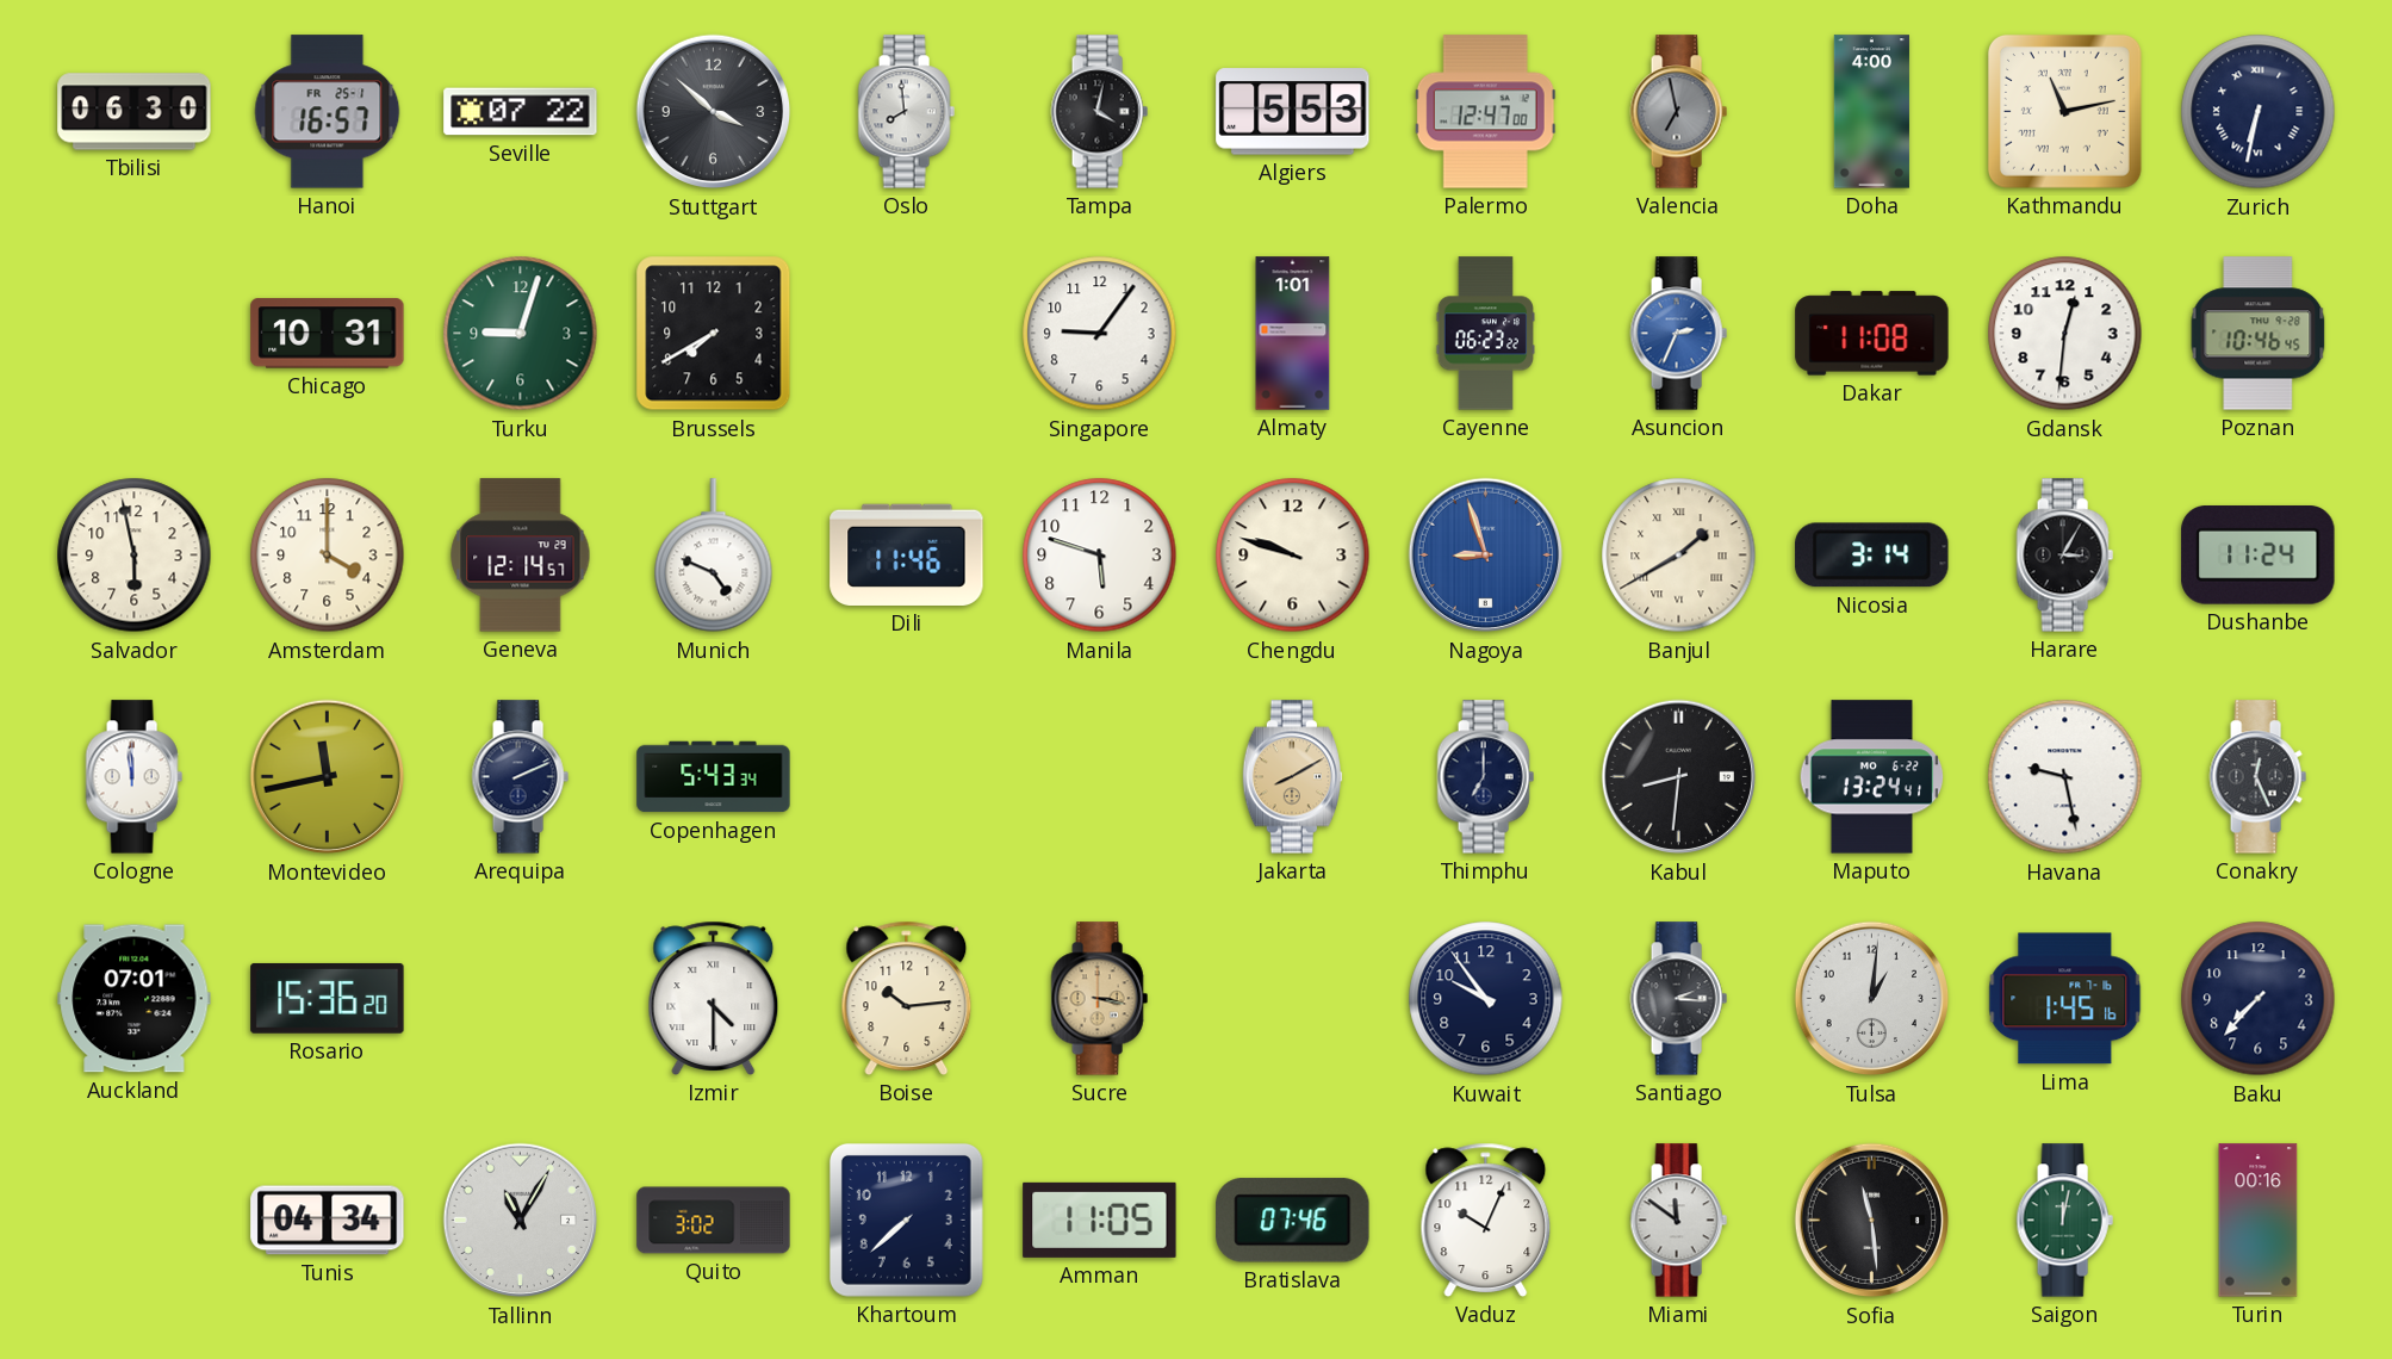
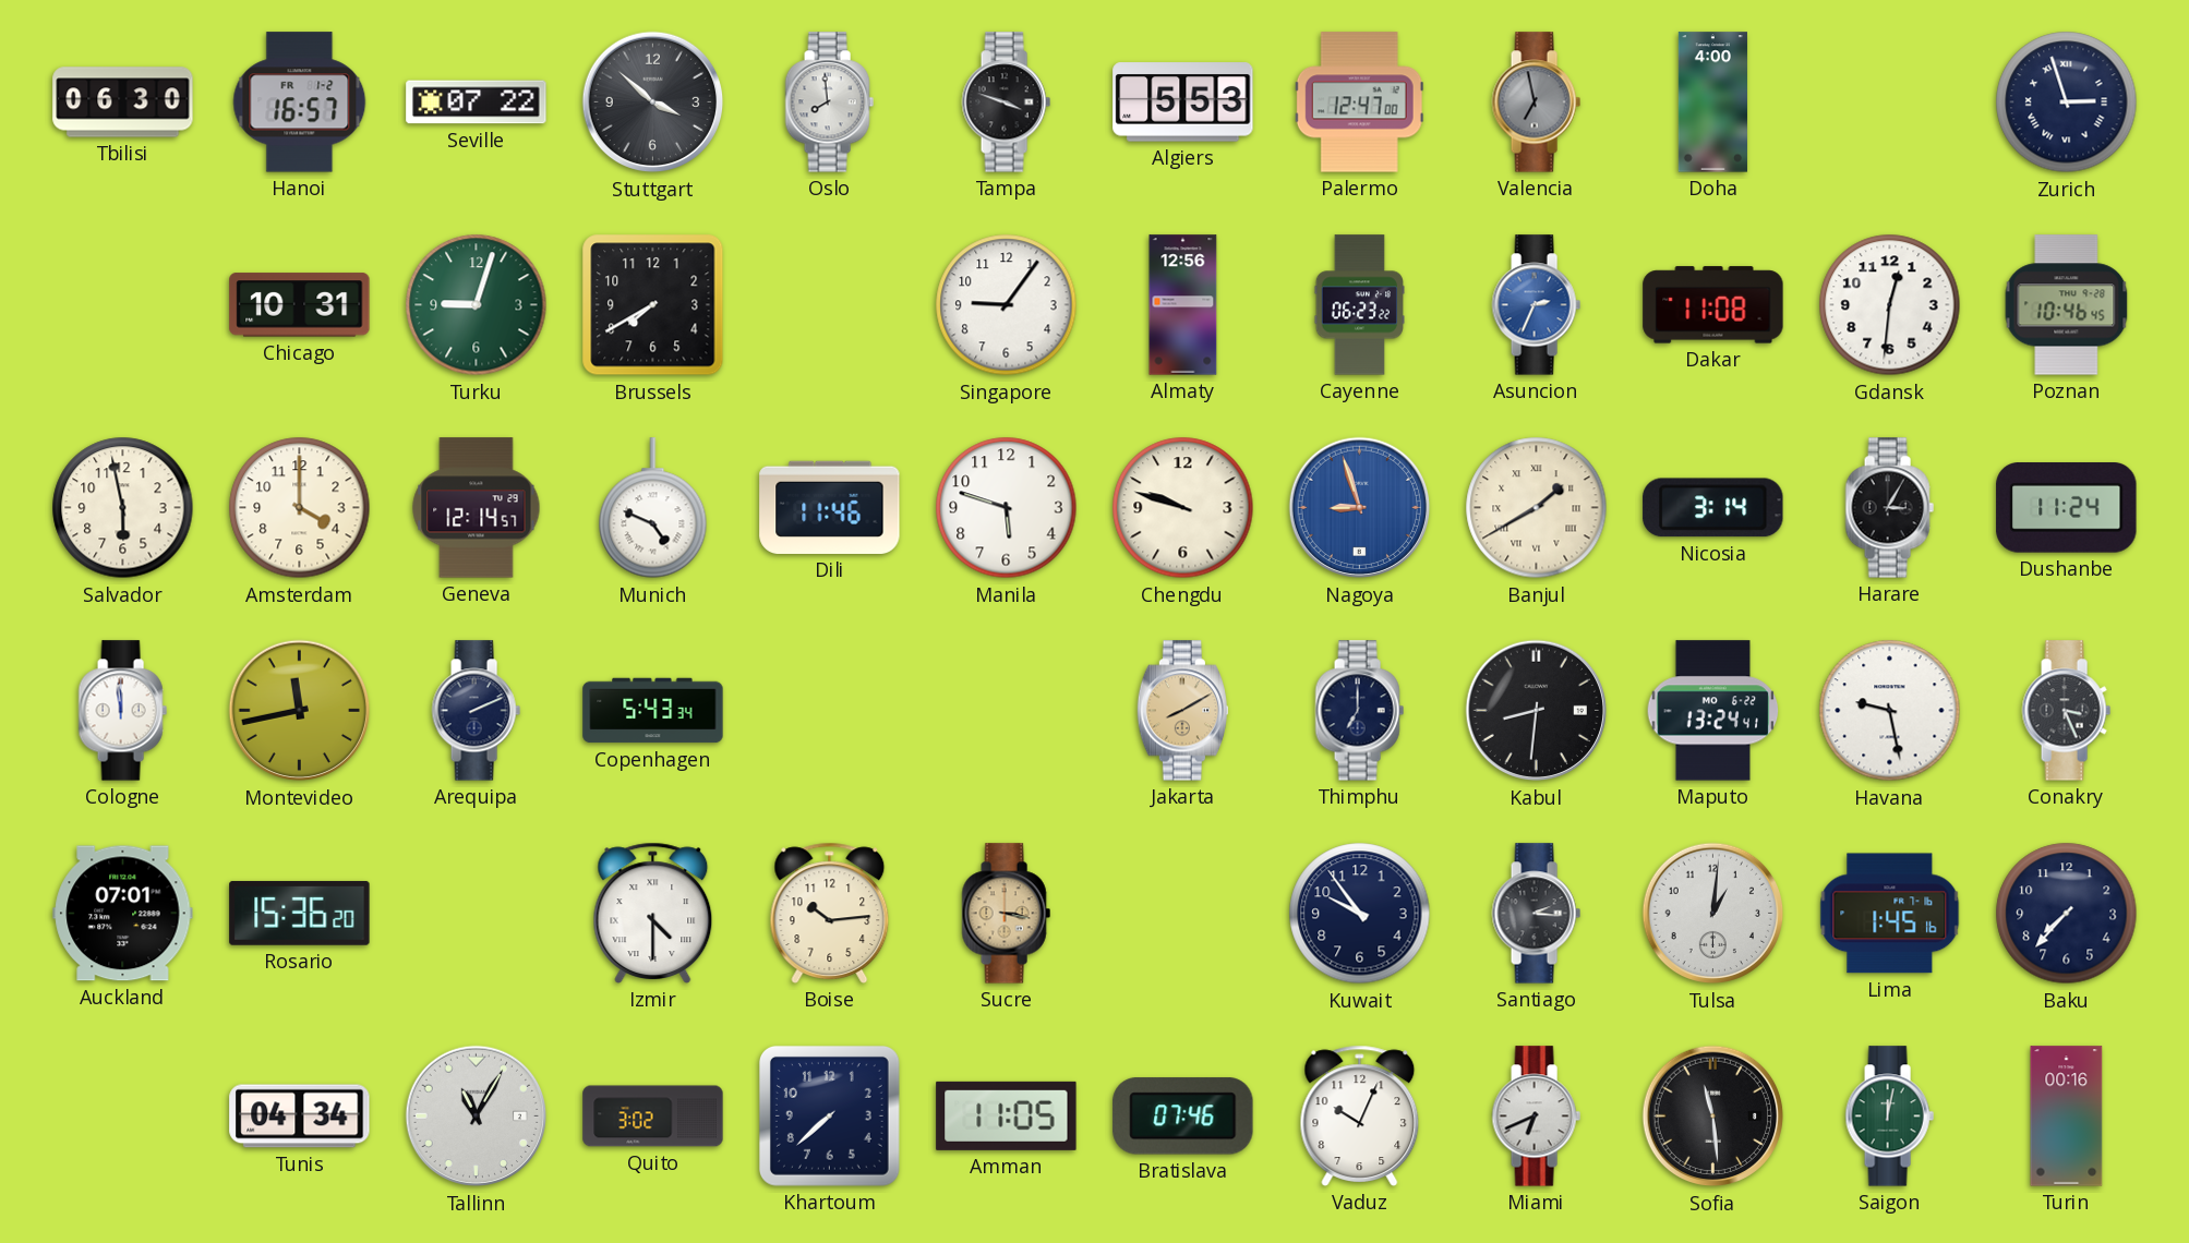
Hanoi date: FR 25-1 -> FR 1-2 (300, 102)
Tampa: 4:02 -> 3:48 (1006, 102)
Kathmandu: 11:13 -> none (2064, 111)
Zurich: 6:32 -> 2:57 (2067, 102)
Almaty: 1:01 -> 12:56 (1183, 305)
Conakry: 12:26 -> 3:26 (2066, 711)
Miami: 11:51 -> 6:41 (1536, 1117)
